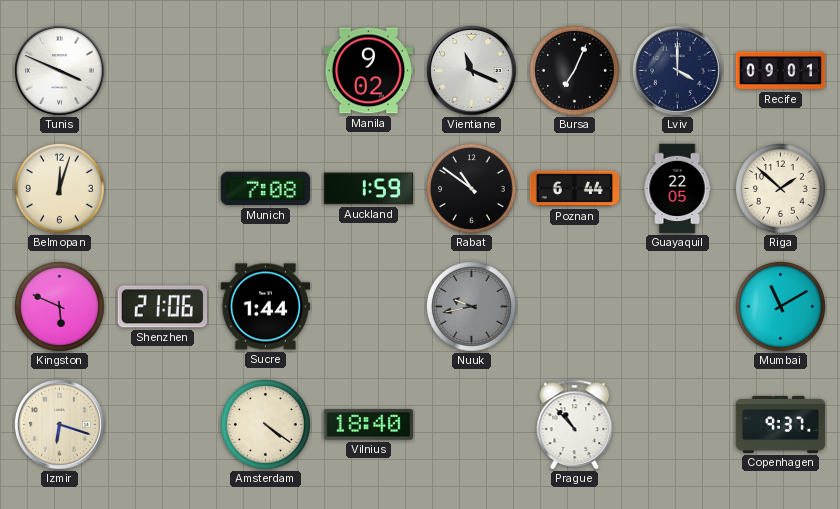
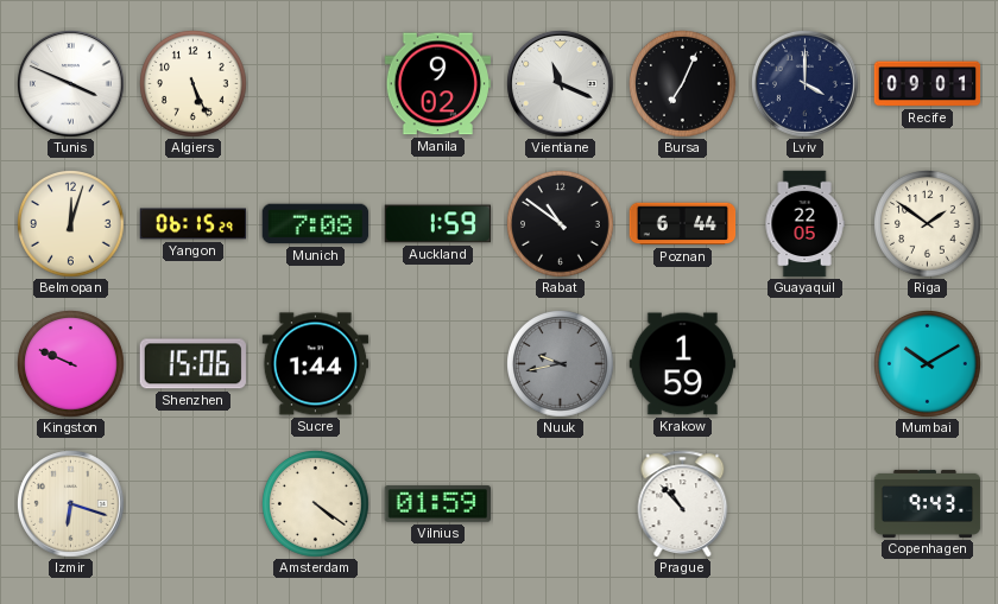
Algiers: none -> 5:26 (194, 84)
Yangon: none -> 06:15 (194, 224)
Riga: 1:52 -> 1:51 (928, 224)
Kingston: 5:49 -> 9:49 (71, 364)
Shenzhen: 21:06 -> 15:06 (192, 364)
Krakow: none -> 1:59 (683, 364)
Mumbai: 11:10 -> 10:10 (928, 364)
Vilnius: 18:40 -> 01:59 (437, 504)
Copenhagen: 9:37 -> 9:43 (928, 503)
